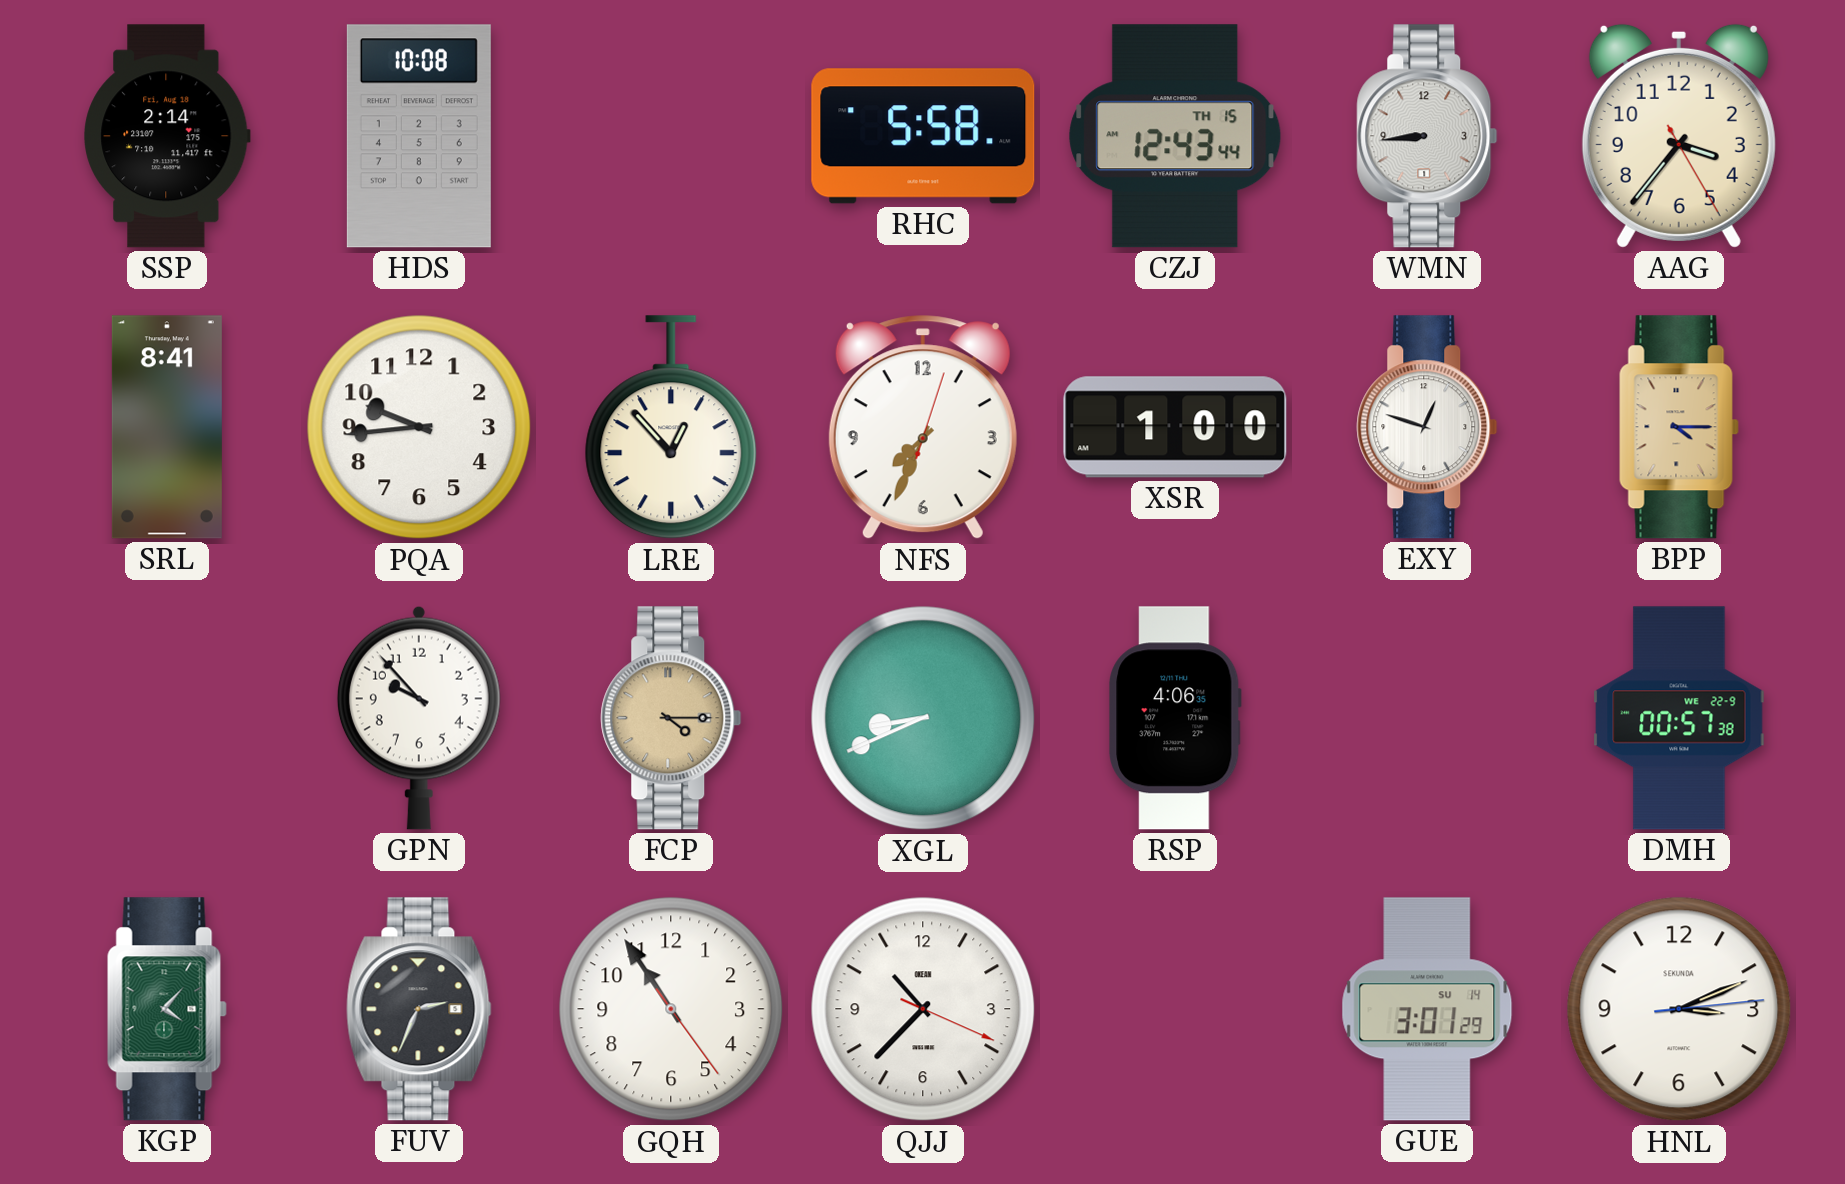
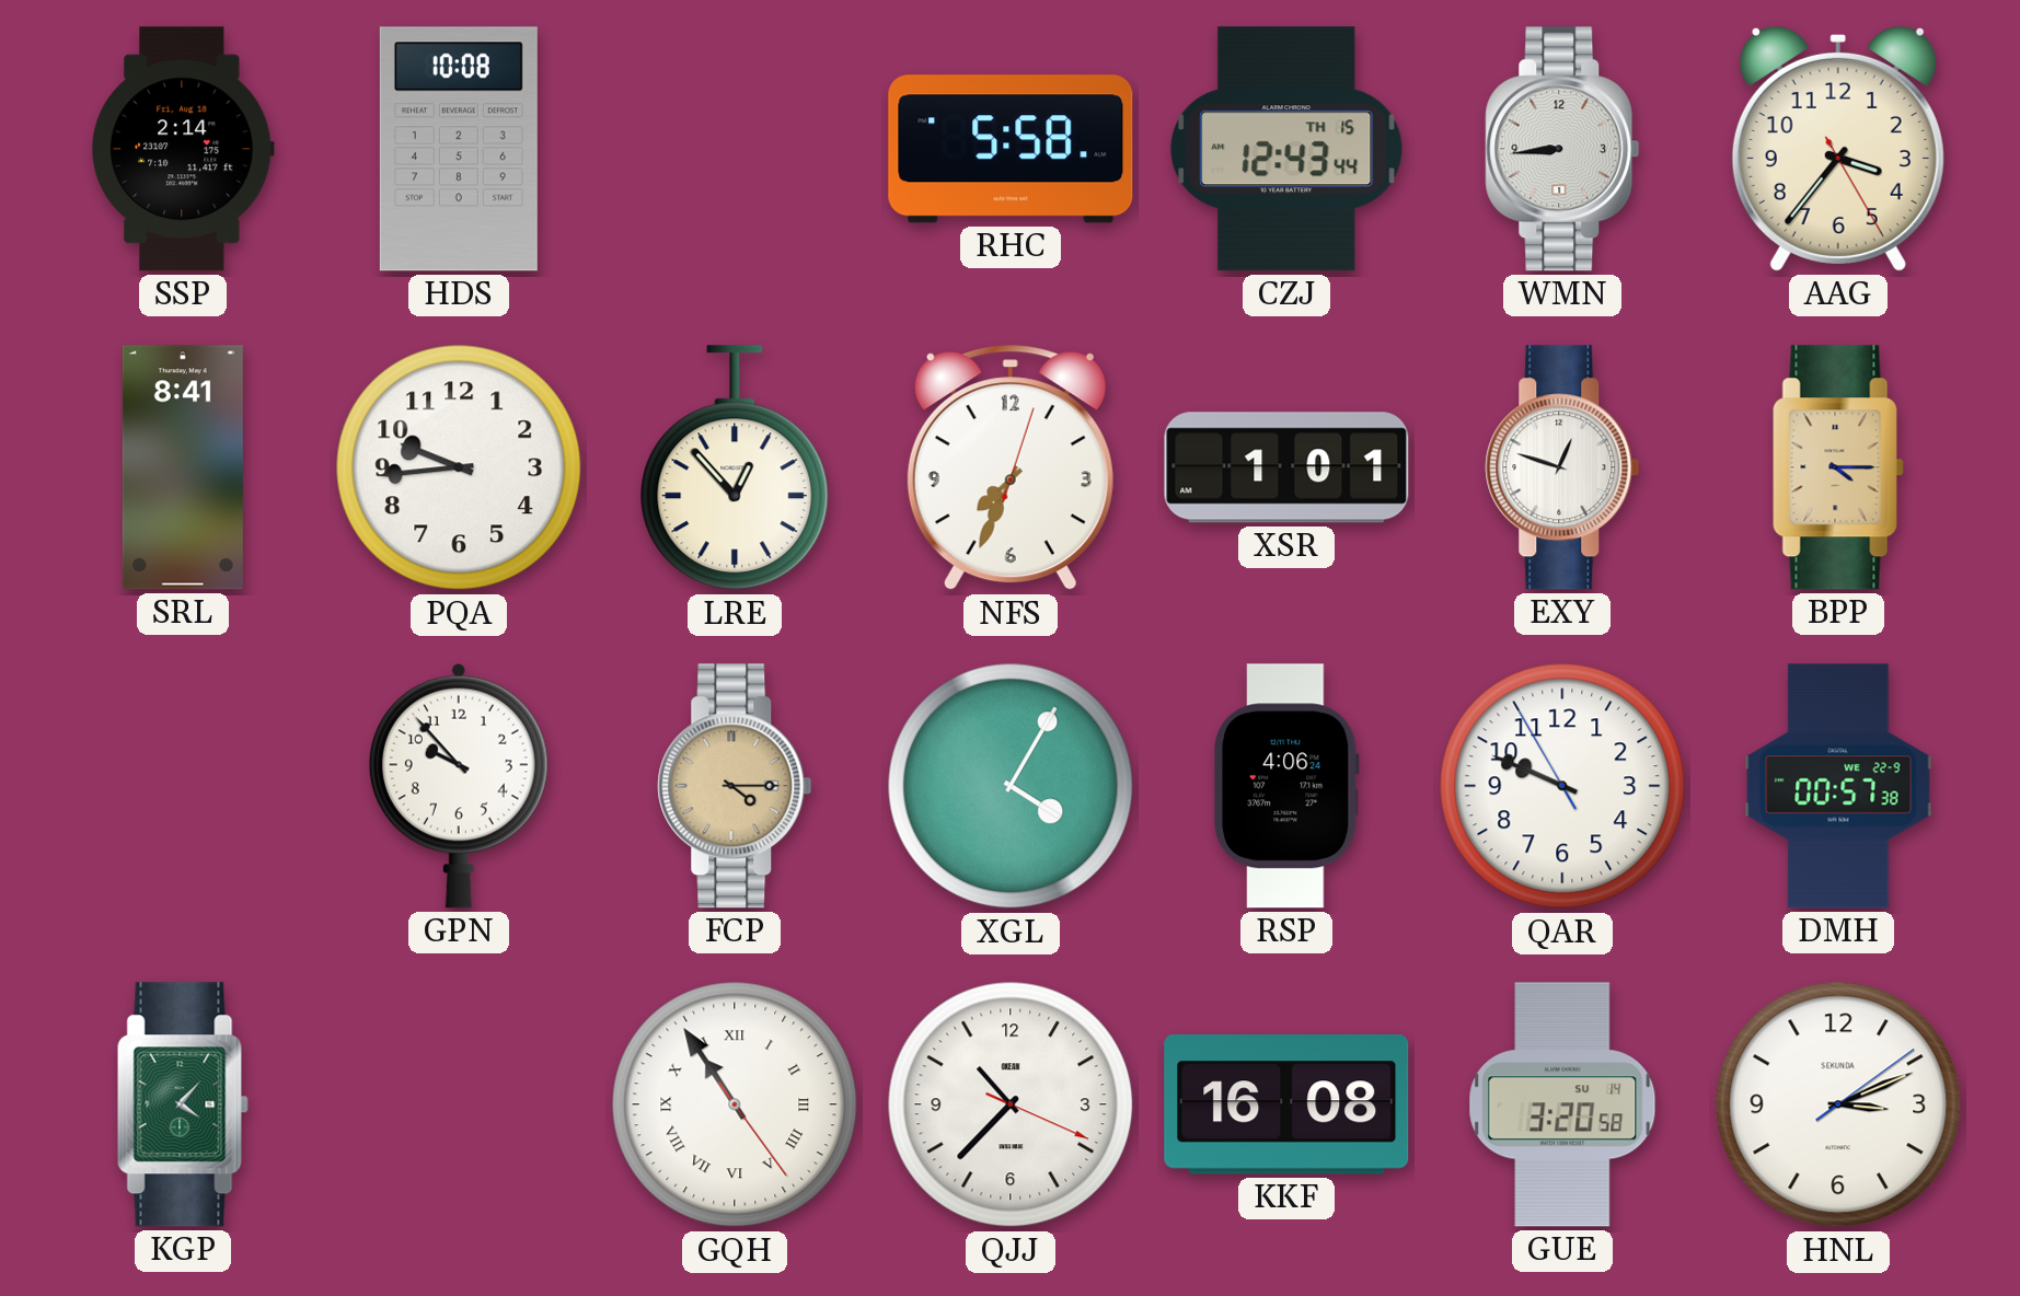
XSR: 1:00 -> 1:01 (1286, 467)
XGL: 8:41 -> 4:05 (1011, 786)
RSP: 4:06:35 -> 4:06:24 (1286, 786)
QAR: none -> 9:48 (1562, 786)
FUV: 2:34 -> none (419, 1009)
GQH numerals: Arabic -> Roman (735, 1104)
KKF: none -> 16:08 (1286, 1104)
GUE: 3:01 -> 3:20 (1562, 1104)
HNL: 3:11:14 -> 3:11:09 (1838, 1104)
